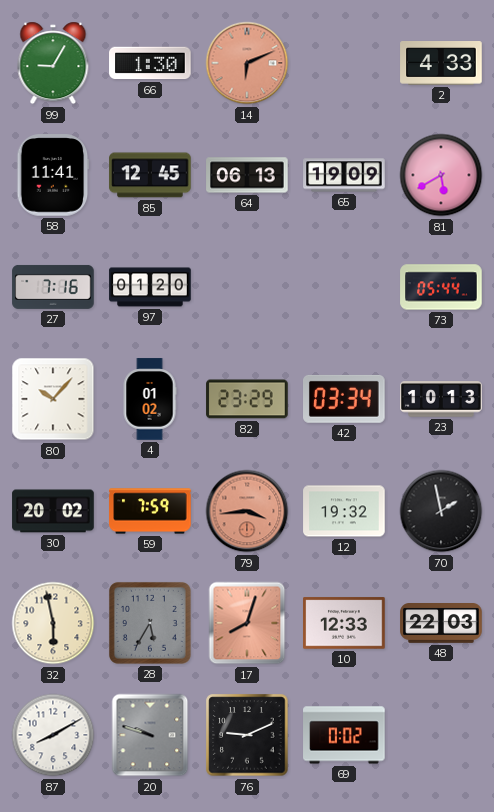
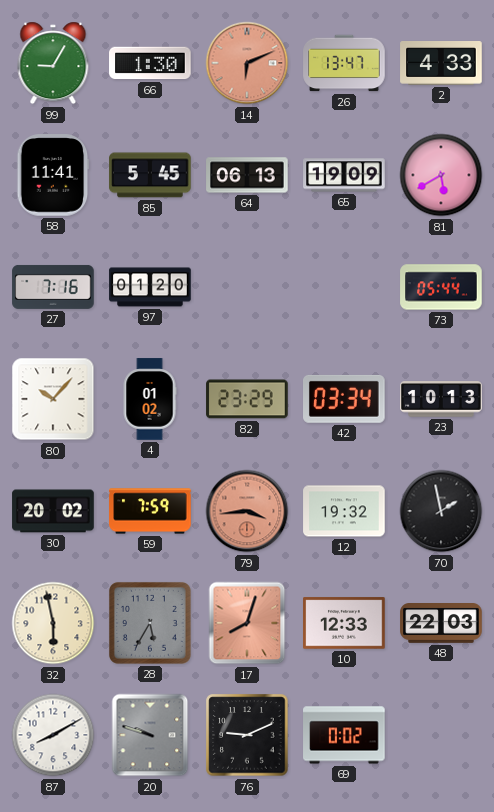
26: none -> 13:47 (344, 63)
85: 12:45 -> 5:45 (150, 175)
